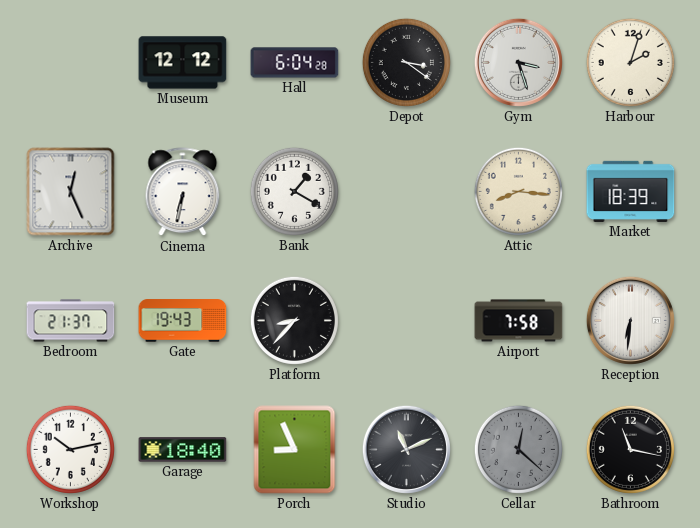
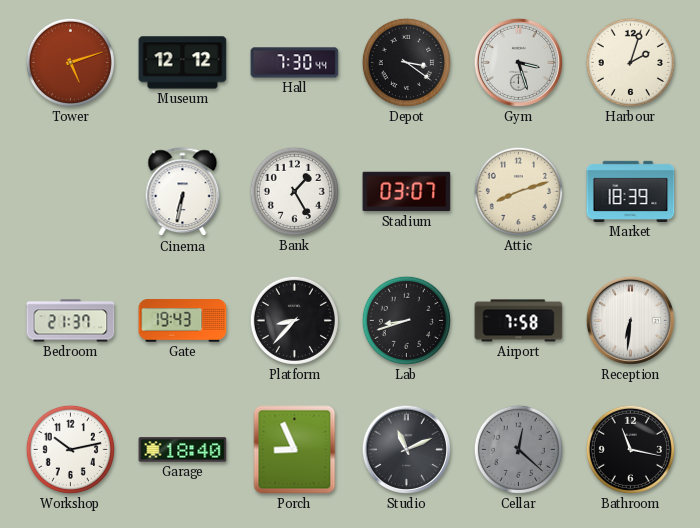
Tower: none -> 5:12 (70, 62)
Hall: 6:04 -> 7:30 (295, 63)
Archive: 12:26 -> none (71, 192)
Bank: 1:20 -> 1:25 (294, 191)
Stadium: none -> 03:07 (407, 192)
Attic: 8:16 -> 8:12 (518, 191)
Lab: none -> 8:42 (406, 320)
